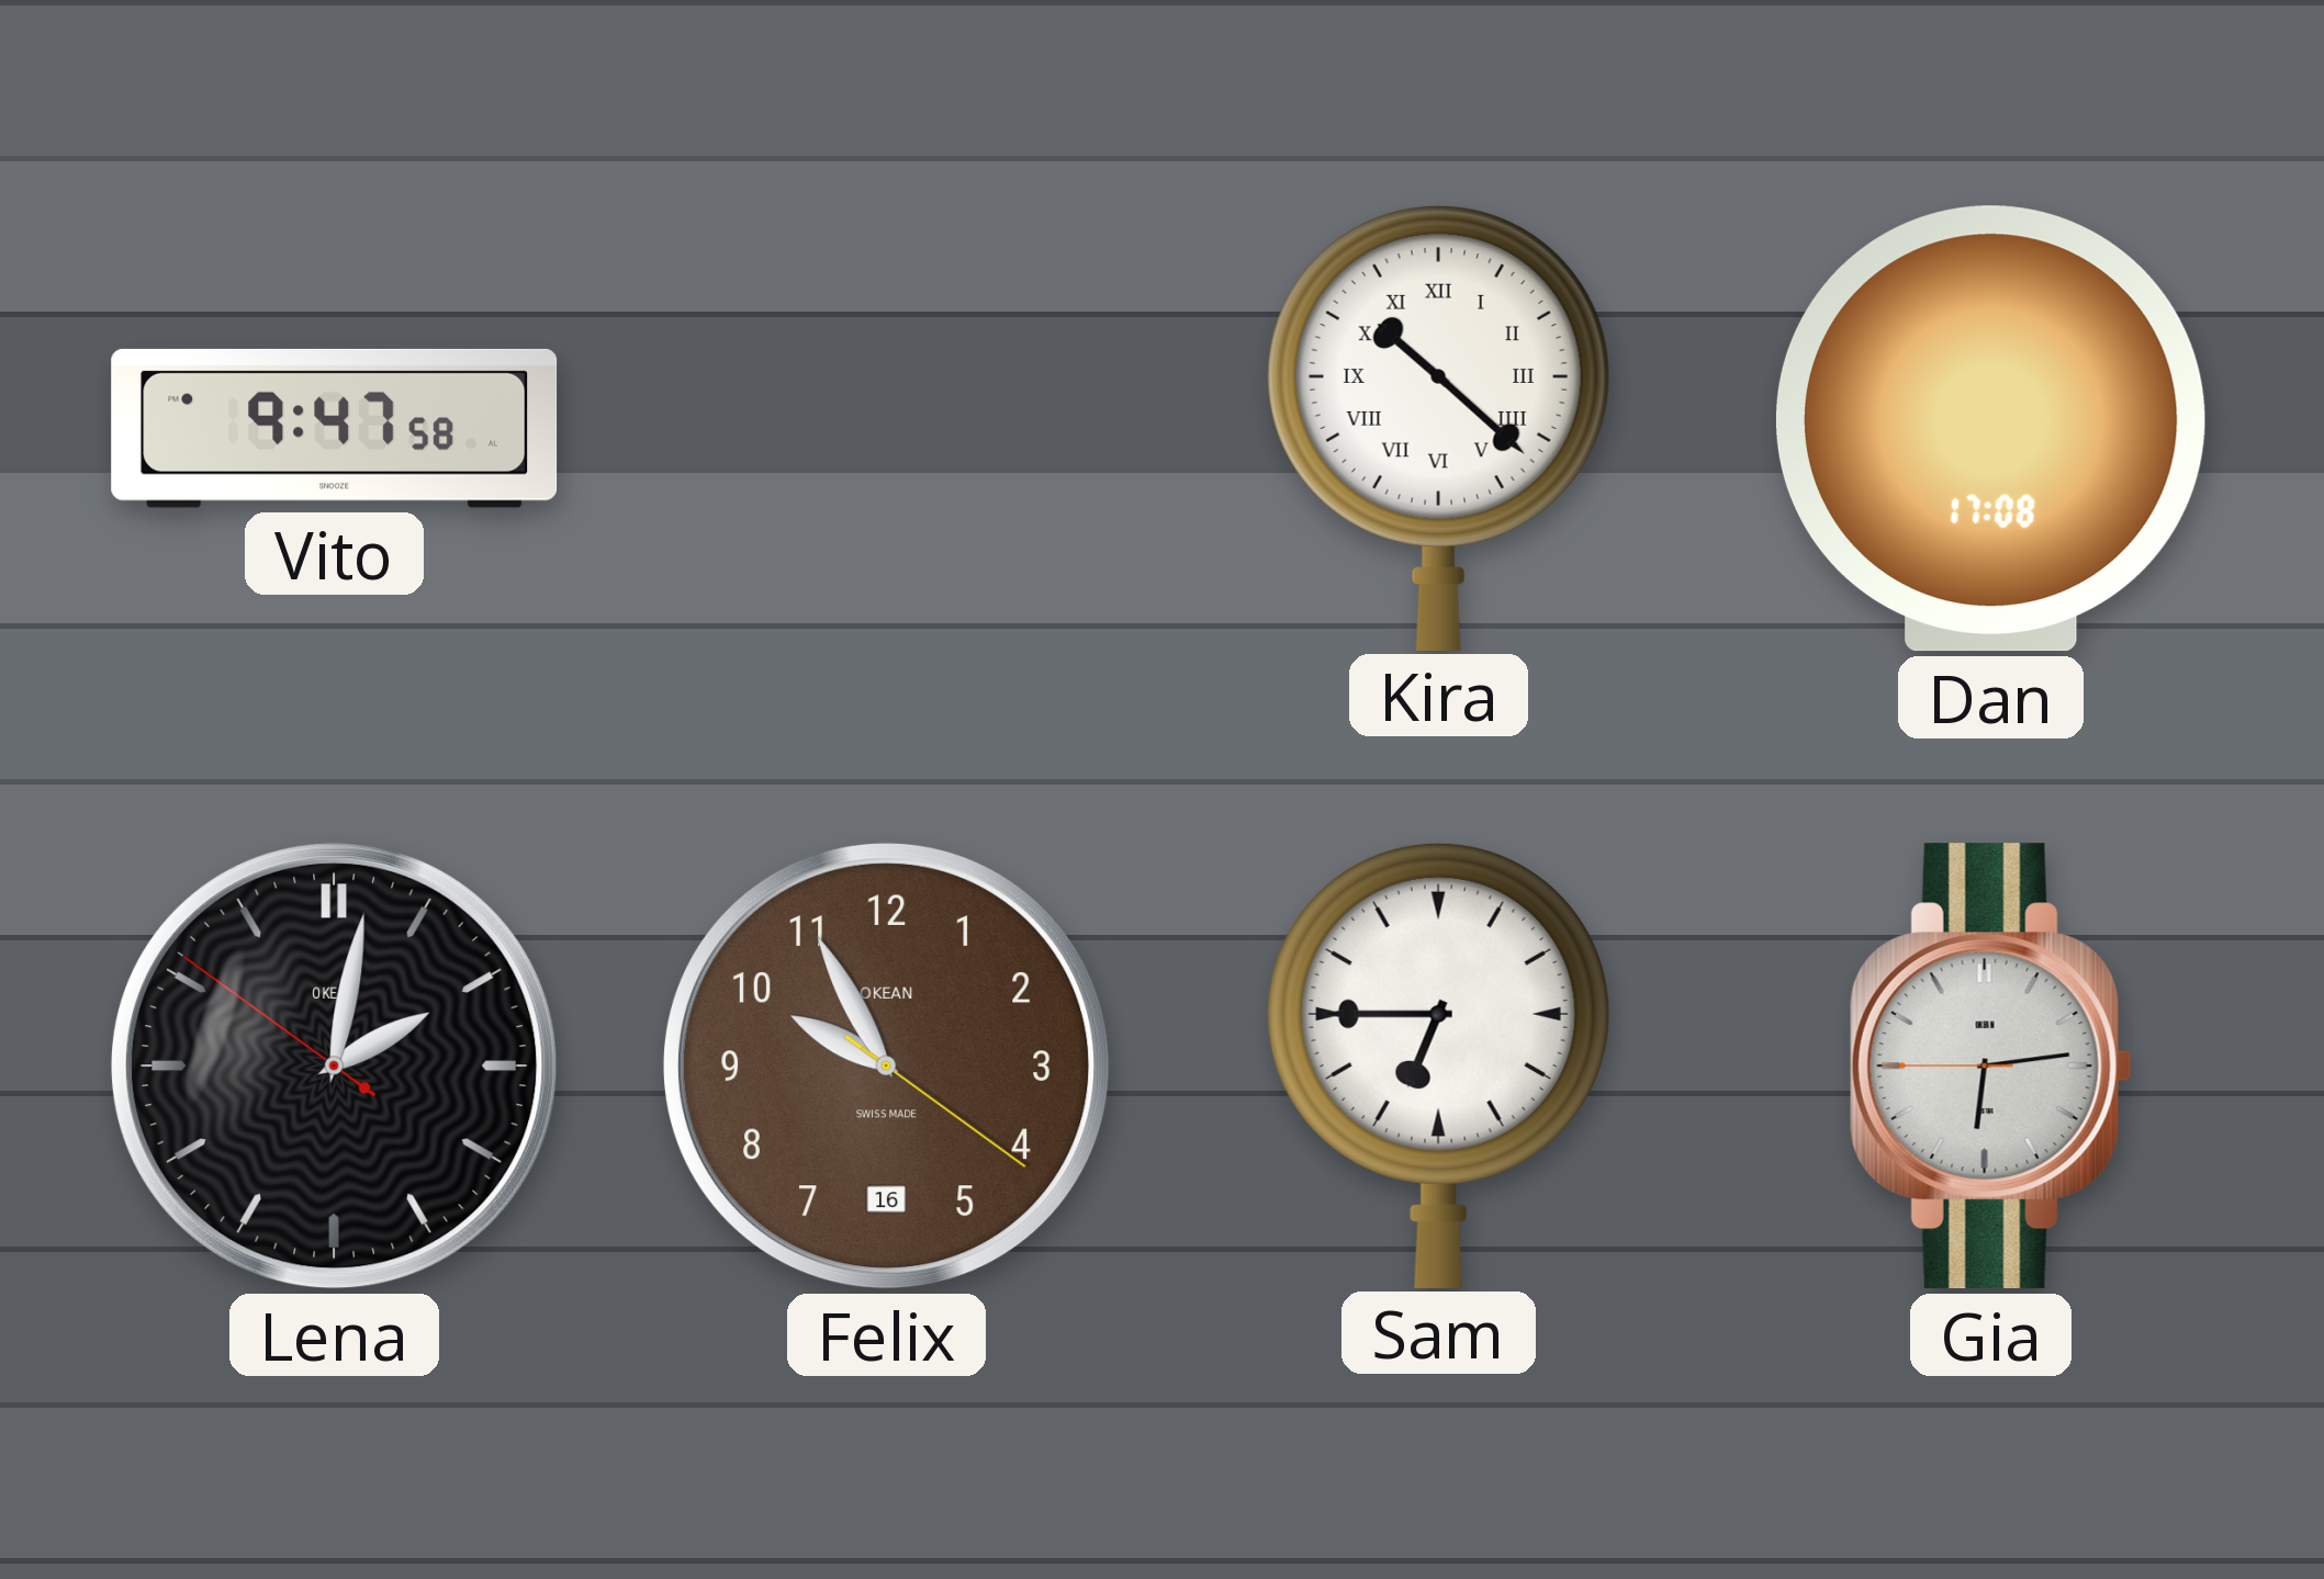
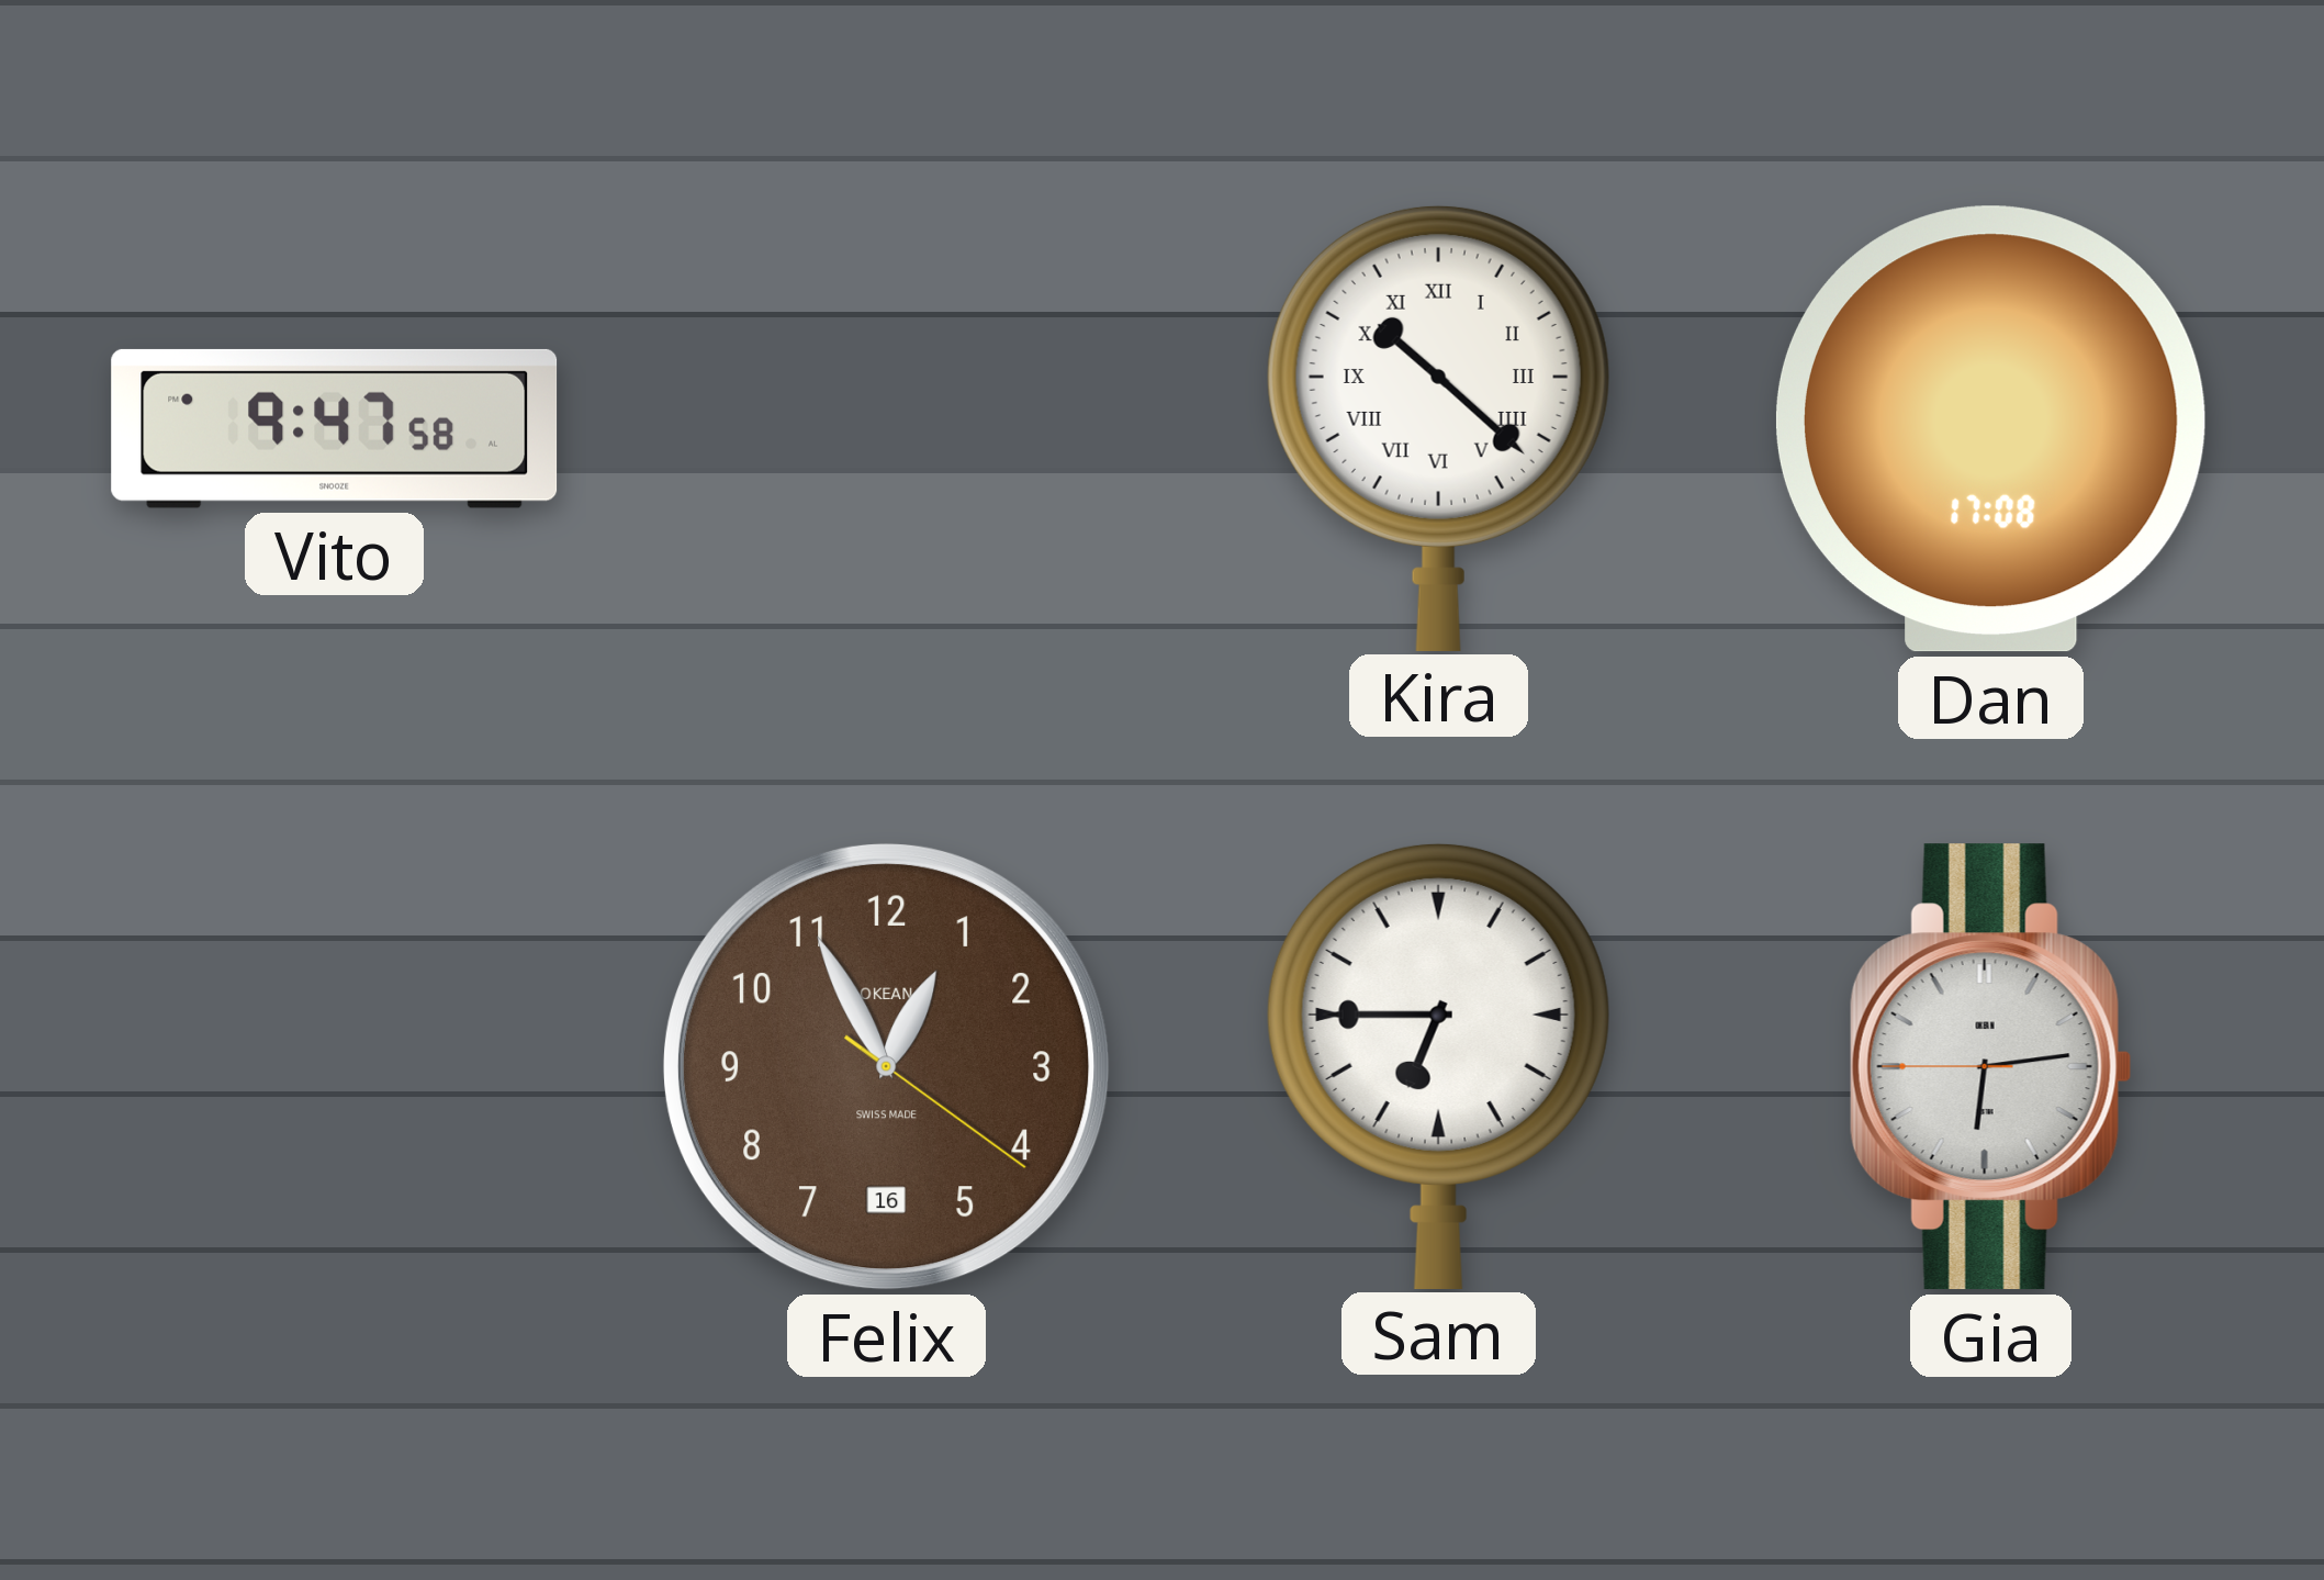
Lena: 2:01 -> none (334, 1065)
Felix: 9:55 -> 12:55 (886, 1066)
